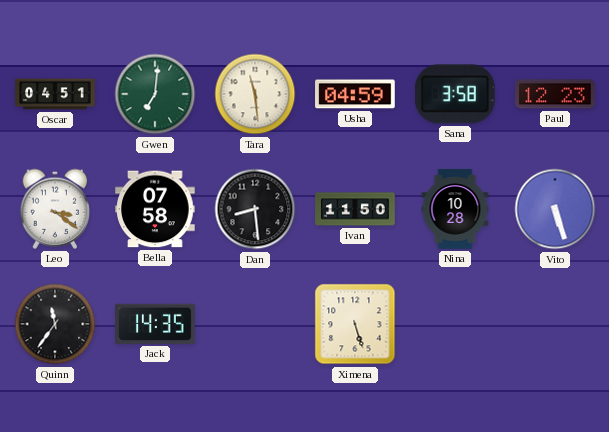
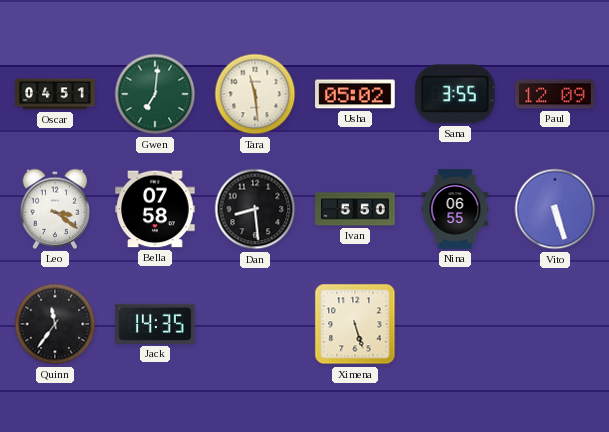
Usha: 04:59 -> 05:02 (355, 94)
Sana: 3:58 -> 3:55 (456, 94)
Paul: 12:23 -> 12:09 (555, 94)
Ivan: 11:50 -> 5:50 (355, 209)
Nina: 10:28 -> 06:55 (455, 209)
